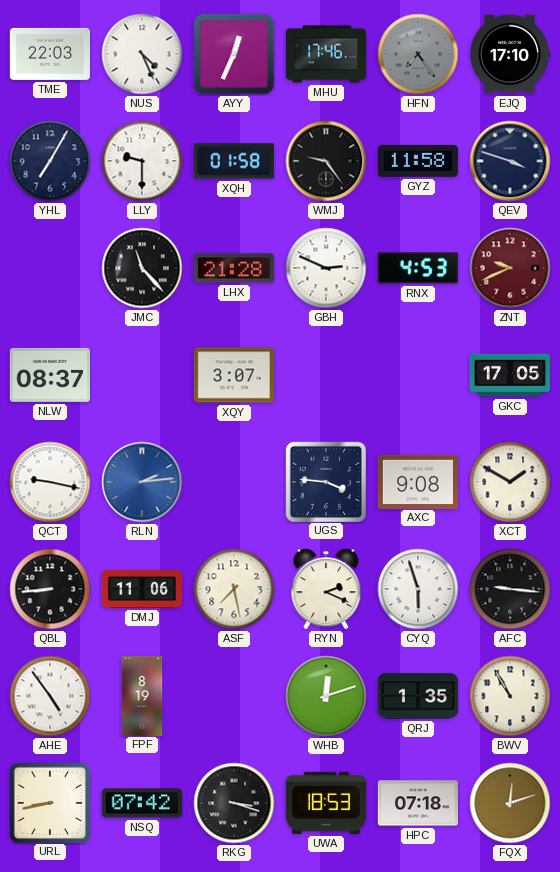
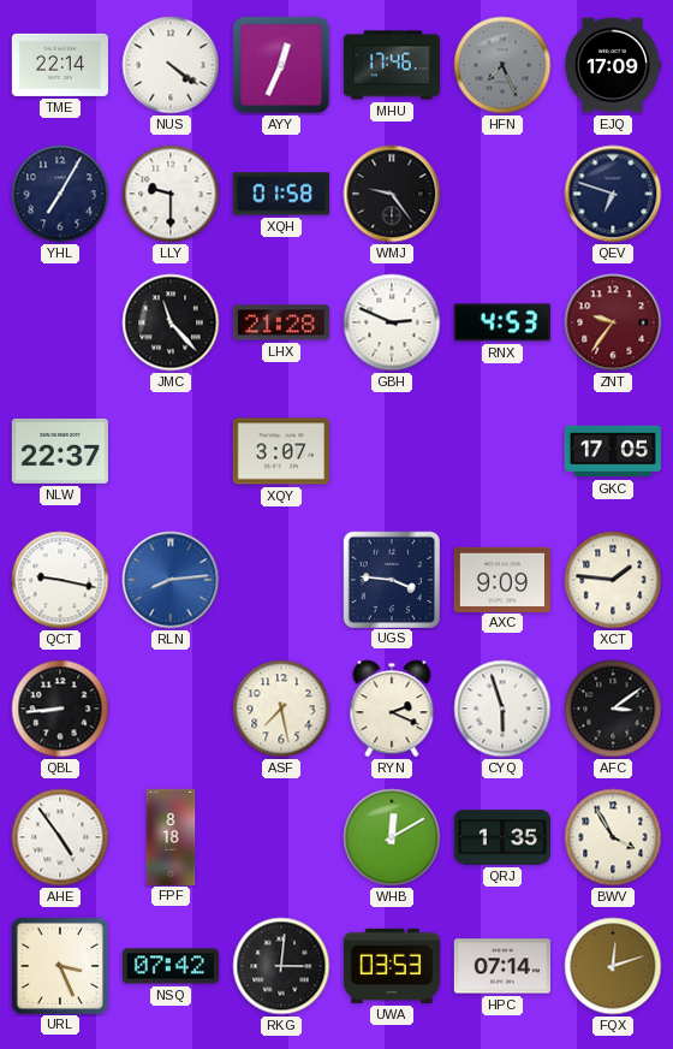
TME: 22:03 -> 22:14 (60, 65)
NUS: 4:26 -> 4:21 (171, 65)
HFN: 7:24 -> 7:26 (502, 65)
EJQ: 17:10 -> 17:09 (613, 65)
GYZ: 11:58 -> none (418, 161)
QEV: 3:48 -> 6:48 (613, 194)
ZNT: 9:41 -> 9:36 (613, 322)
NLW: 08:37 -> 22:37 (60, 451)
RLN: 2:14 -> 8:14 (171, 580)
AXC: 9:08 -> 9:09 (502, 579)
XCT: 1:50 -> 1:46 (613, 580)
DMJ: 11:06 -> none (142, 589)
AFC: 9:16 -> 3:09 (613, 709)
FPF: 8:19 -> 8:18 (171, 836)
WHB: 12:12 -> 12:10 (392, 837)
BWV: 10:55 -> 3:55 (613, 837)
URL: 8:43 -> 3:26 (59, 965)
RKG: 3:18 -> 3:01 (281, 966)
UWA: 18:53 -> 03:53 (392, 966)
HPC: 07:18 -> 07:14 (502, 966)
